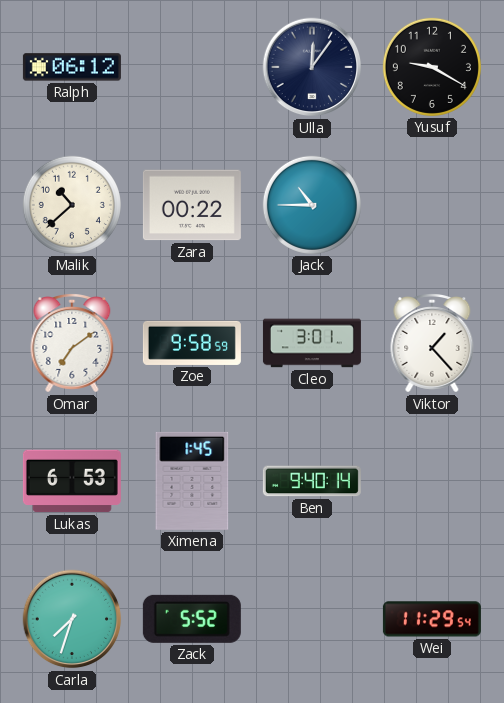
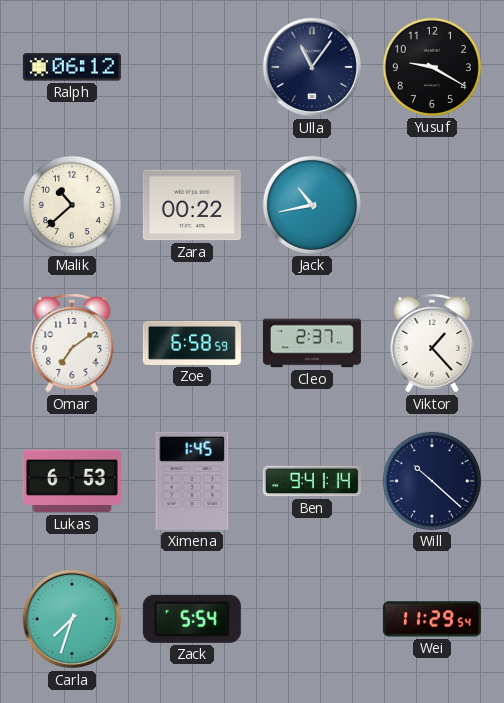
Ulla: 12:06 -> 11:06 (312, 67)
Jack: 10:45 -> 10:43 (312, 205)
Zoe: 9:58 -> 6:58 (192, 343)
Cleo: 3:01 -> 2:37 (312, 343)
Ben: 9:40 -> 9:41 (312, 481)
Will: none -> 10:22 (432, 481)
Zack: 5:52 -> 5:54 (192, 619)
